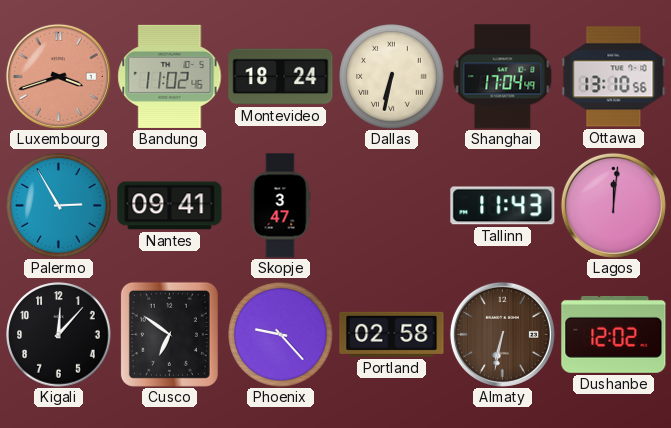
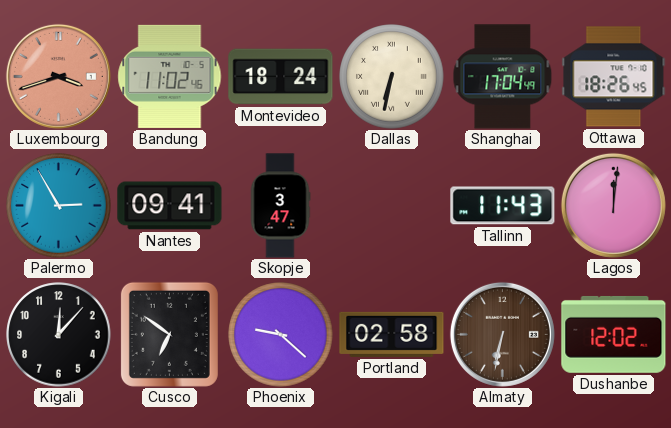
Ottawa: 13:10 -> 18:26 (614, 77)
Phoenix: 9:23 -> 9:22 (281, 335)
